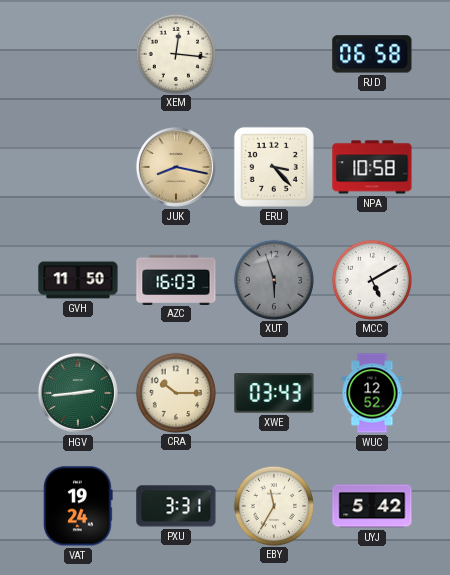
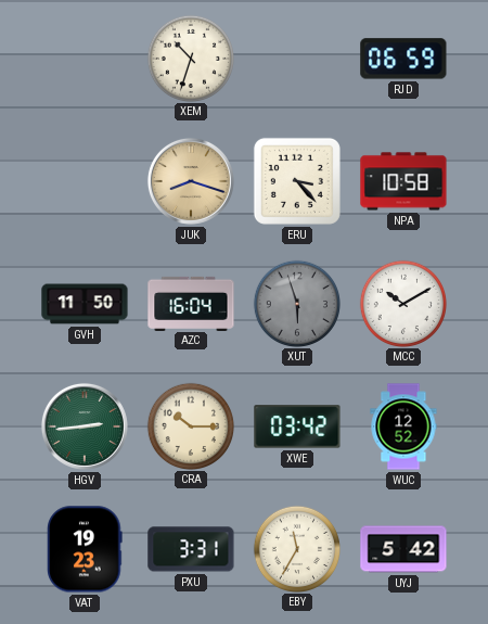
XEM: 12:16 -> 10:33 (190, 58)
RJD: 06:58 -> 06:59 (403, 59)
JUK: 8:17 -> 8:18 (191, 181)
AZC: 16:03 -> 16:04 (191, 303)
MCC: 5:10 -> 10:10 (402, 303)
XWE: 03:43 -> 03:42 (297, 426)
VAT: 19:24 -> 19:23 (85, 549)
